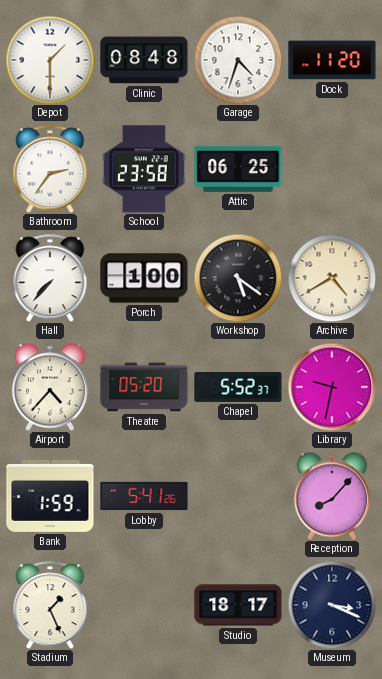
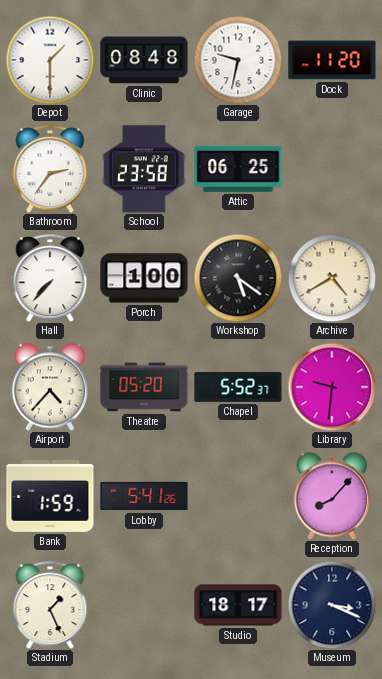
Garage: 4:33 -> 9:32 (238, 60)
Library: 9:32 -> 9:31 (332, 387)
